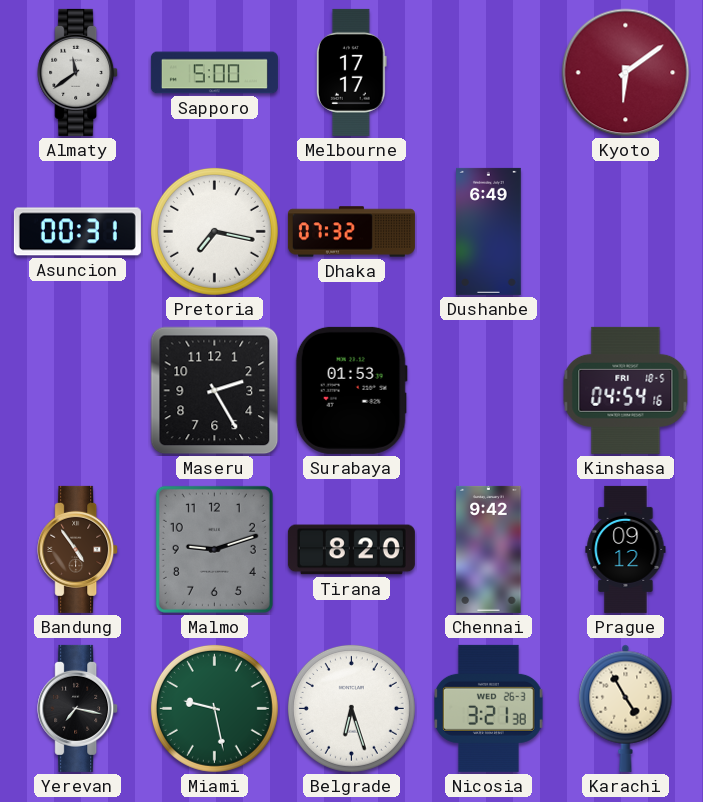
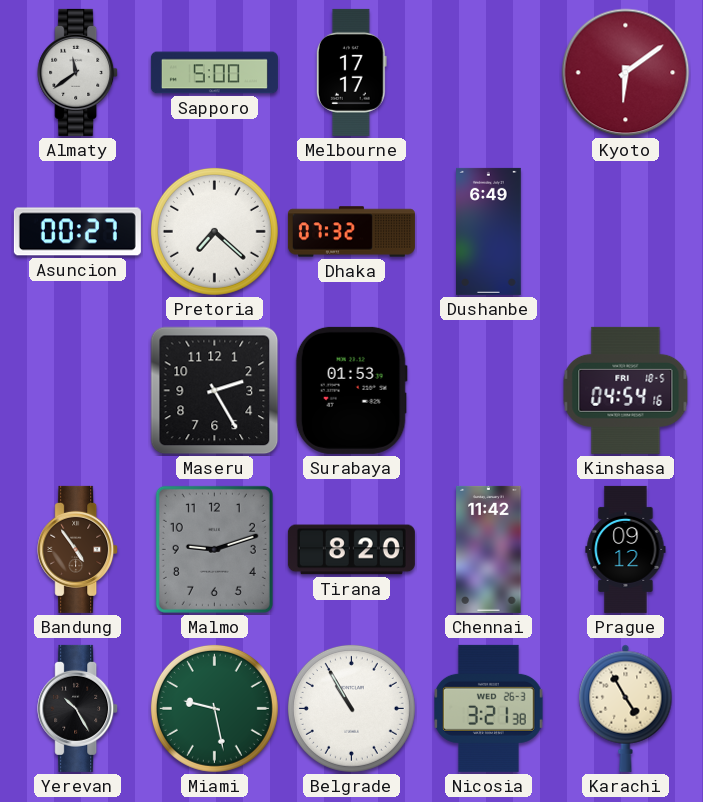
Asuncion: 00:31 -> 00:27 (77, 232)
Pretoria: 7:17 -> 7:22 (214, 231)
Chennai: 9:42 -> 11:42 (489, 549)
Yerevan: 7:17 -> 10:25 (78, 708)
Belgrade: 6:27 -> 10:55 (351, 708)
